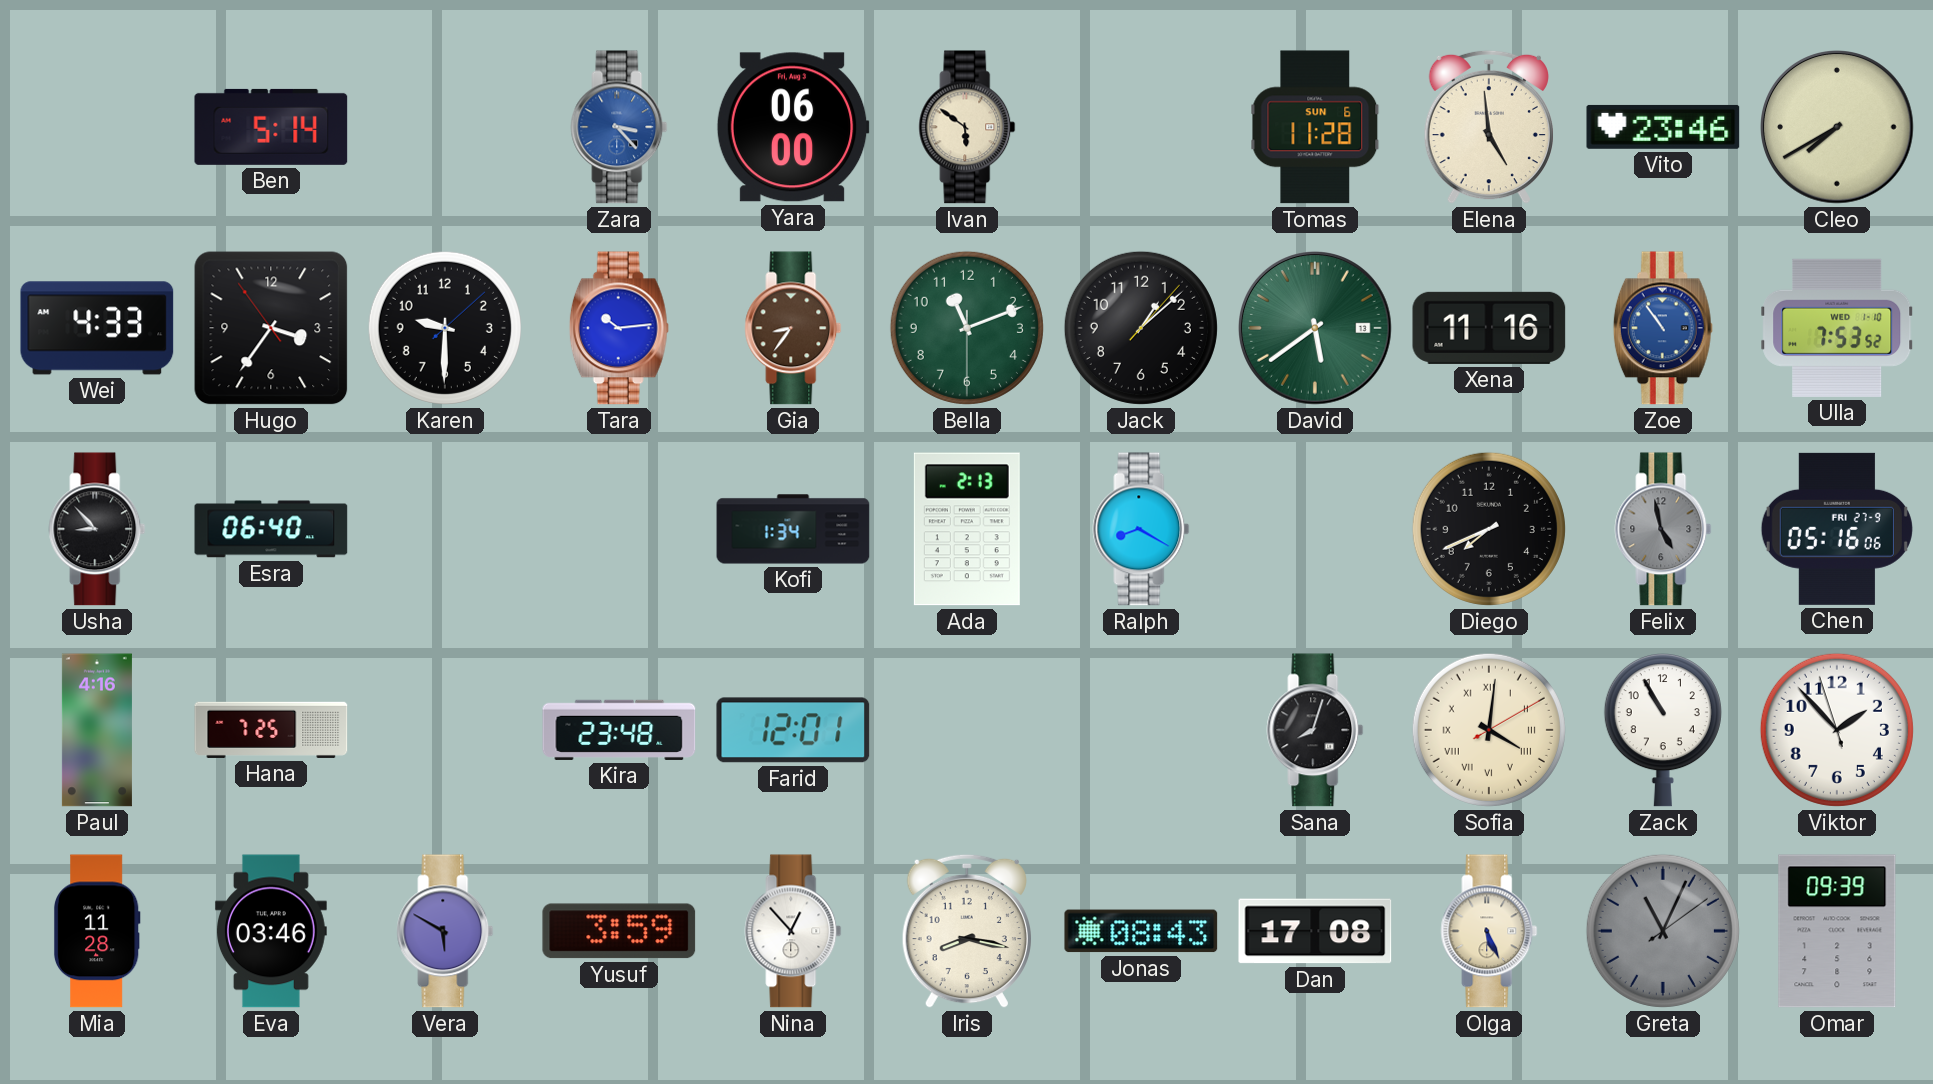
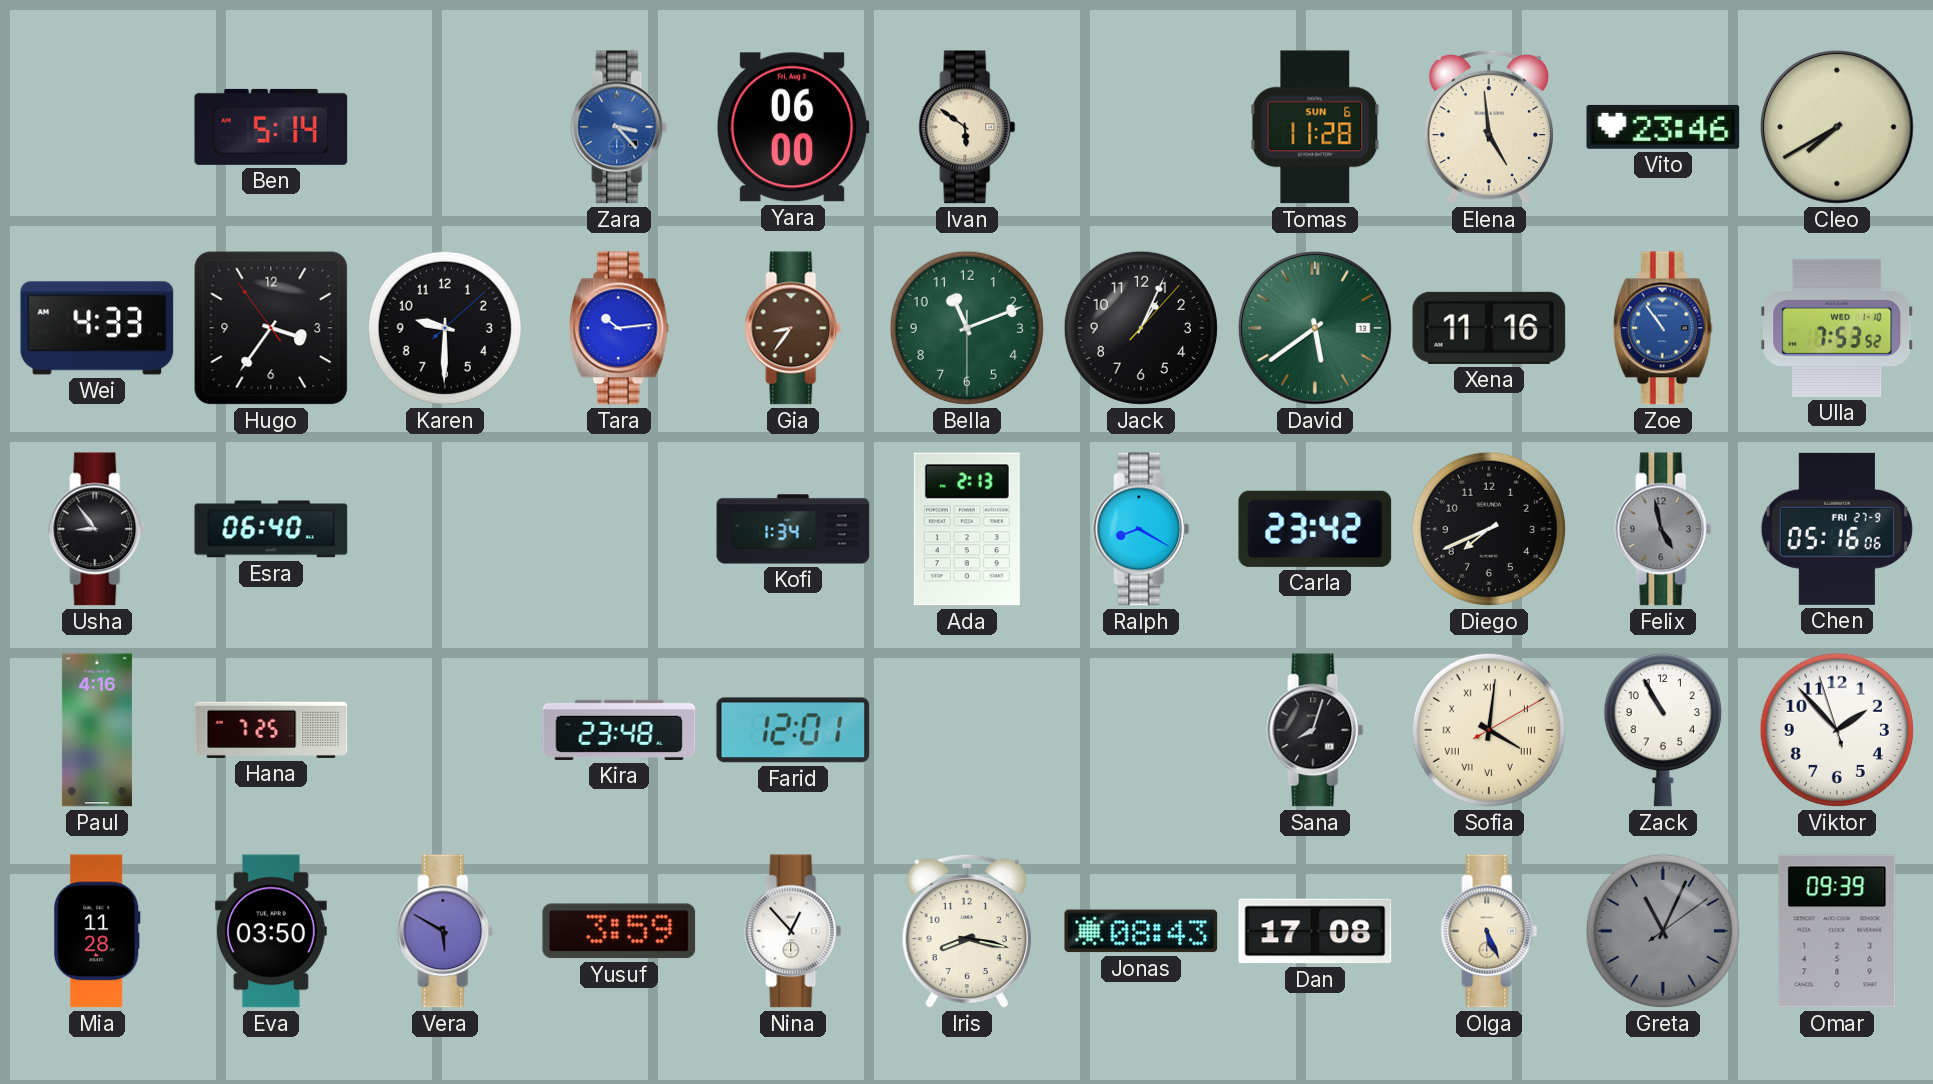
Jack: 1:08 -> 1:04 (1141, 328)
Usha: 8:53 -> 8:54 (97, 529)
Carla: none -> 23:42 (1315, 529)
Eva: 03:46 -> 03:50 (271, 931)
